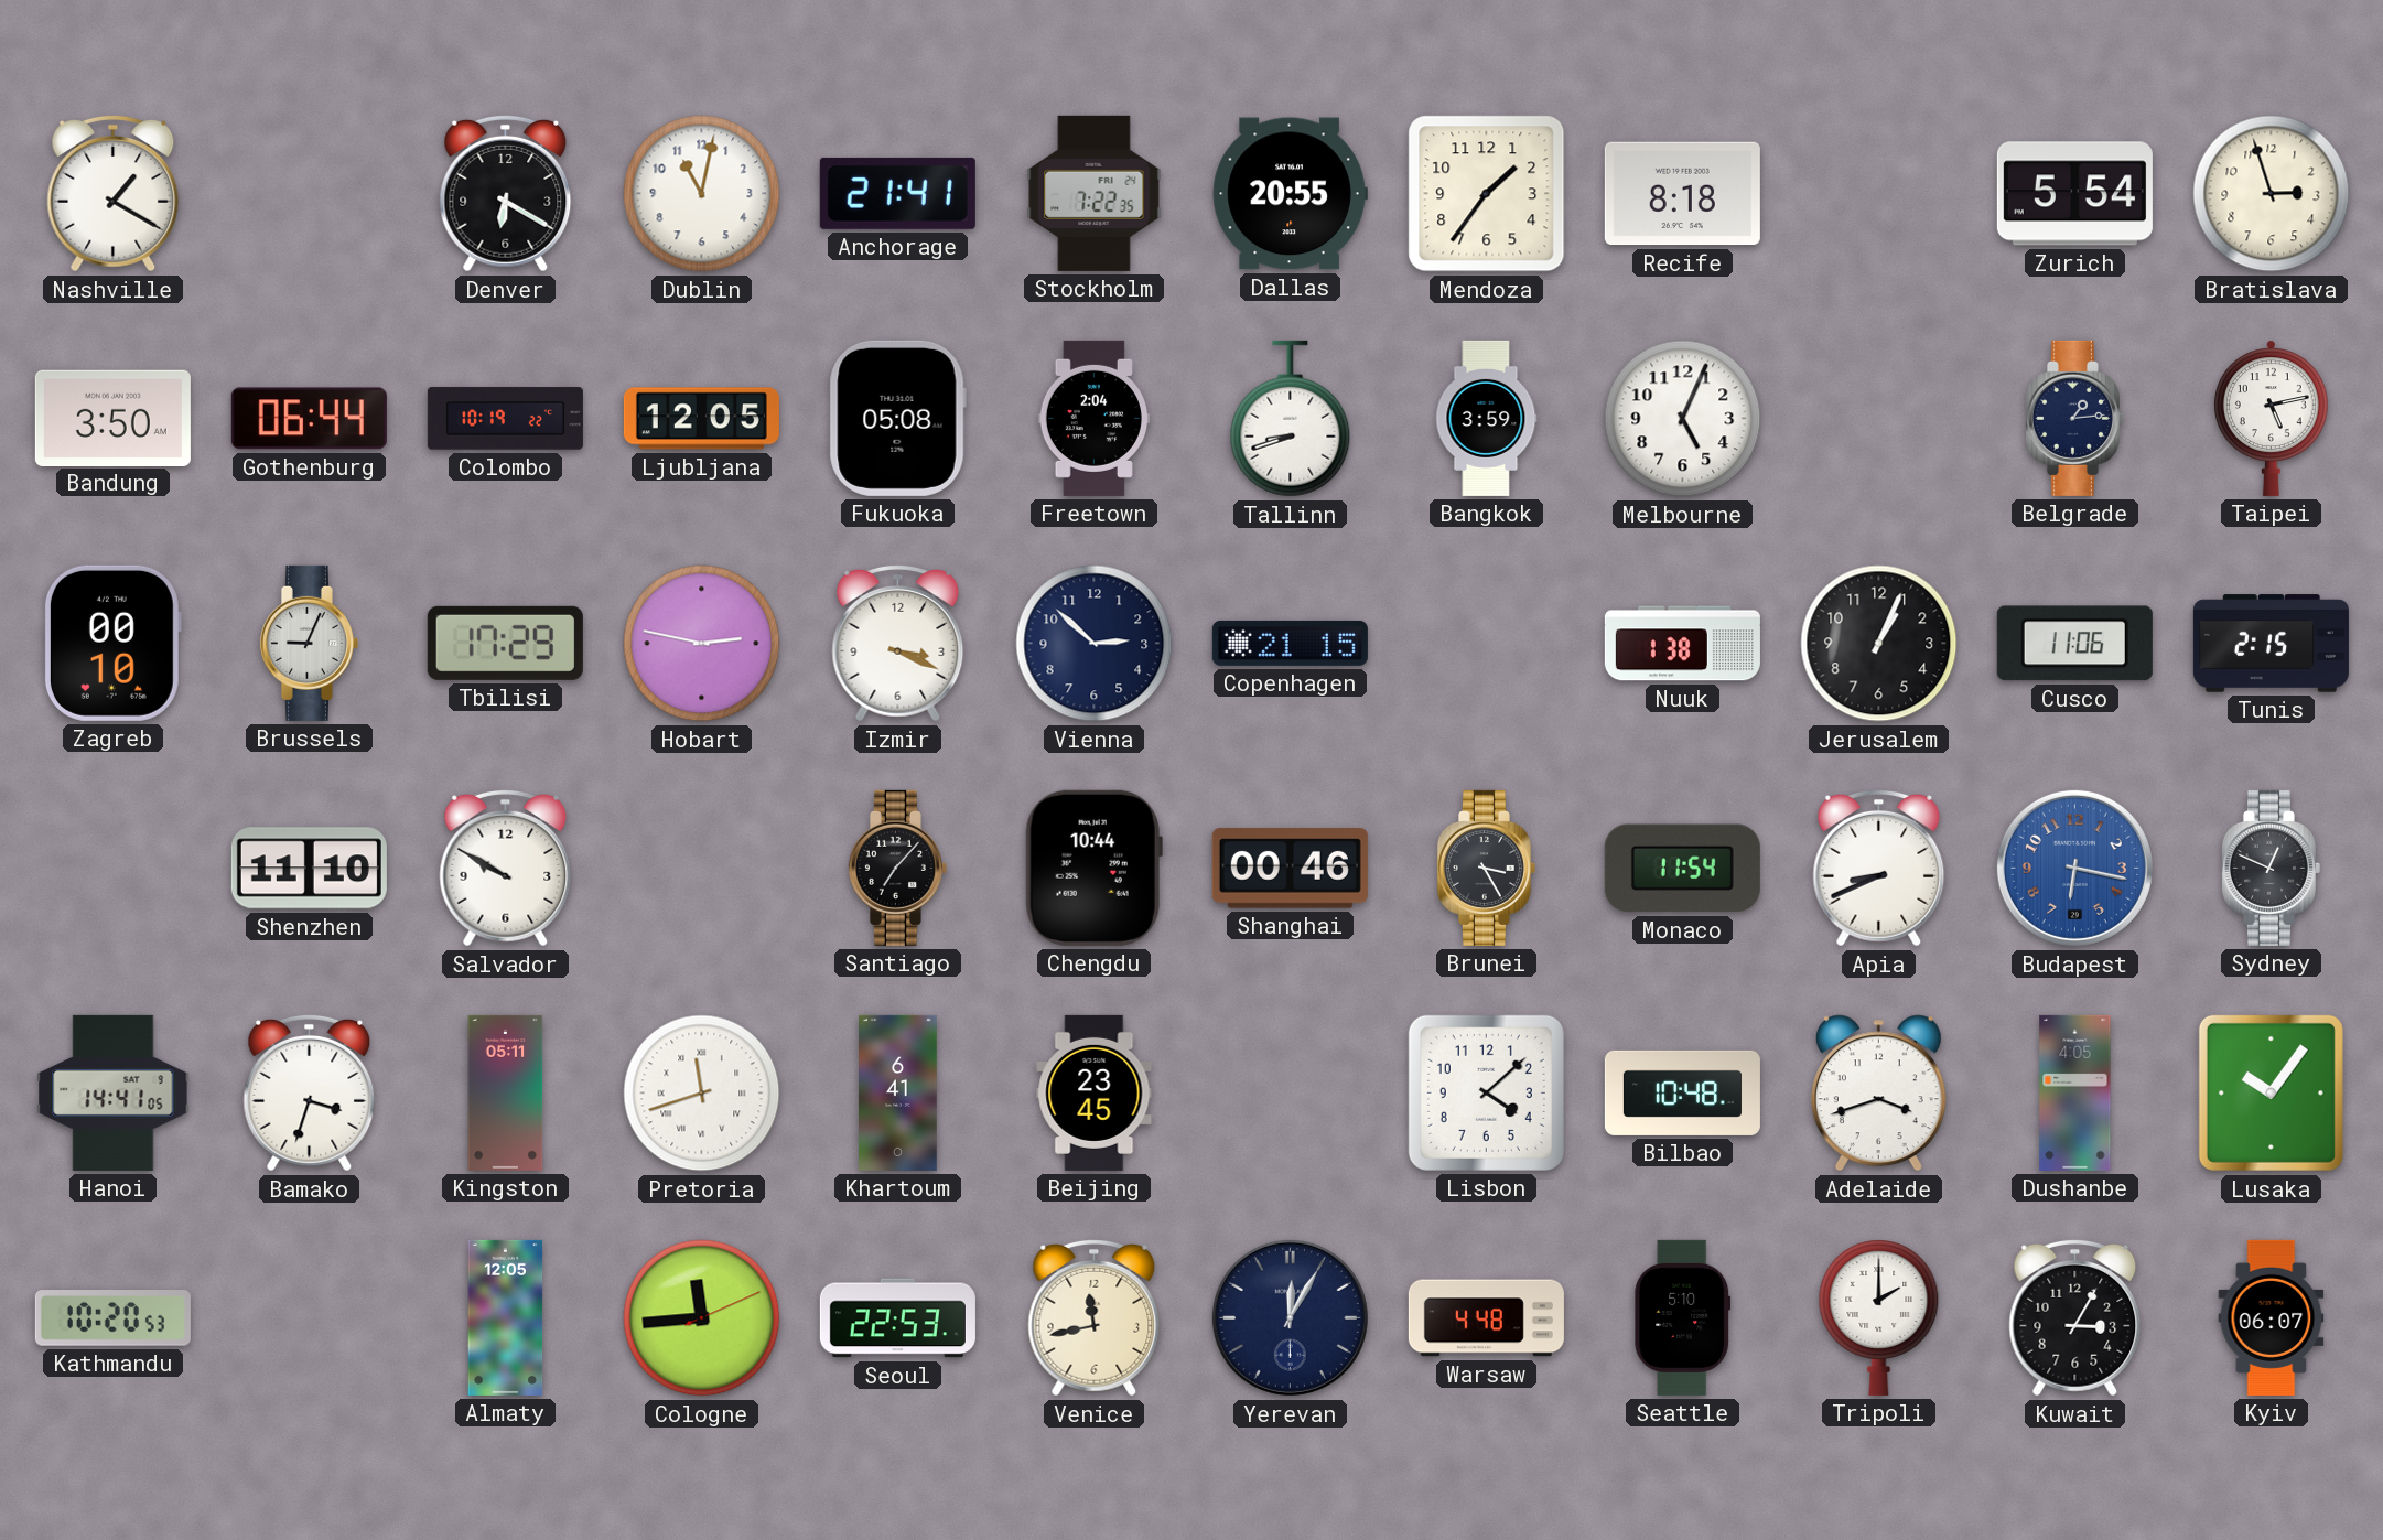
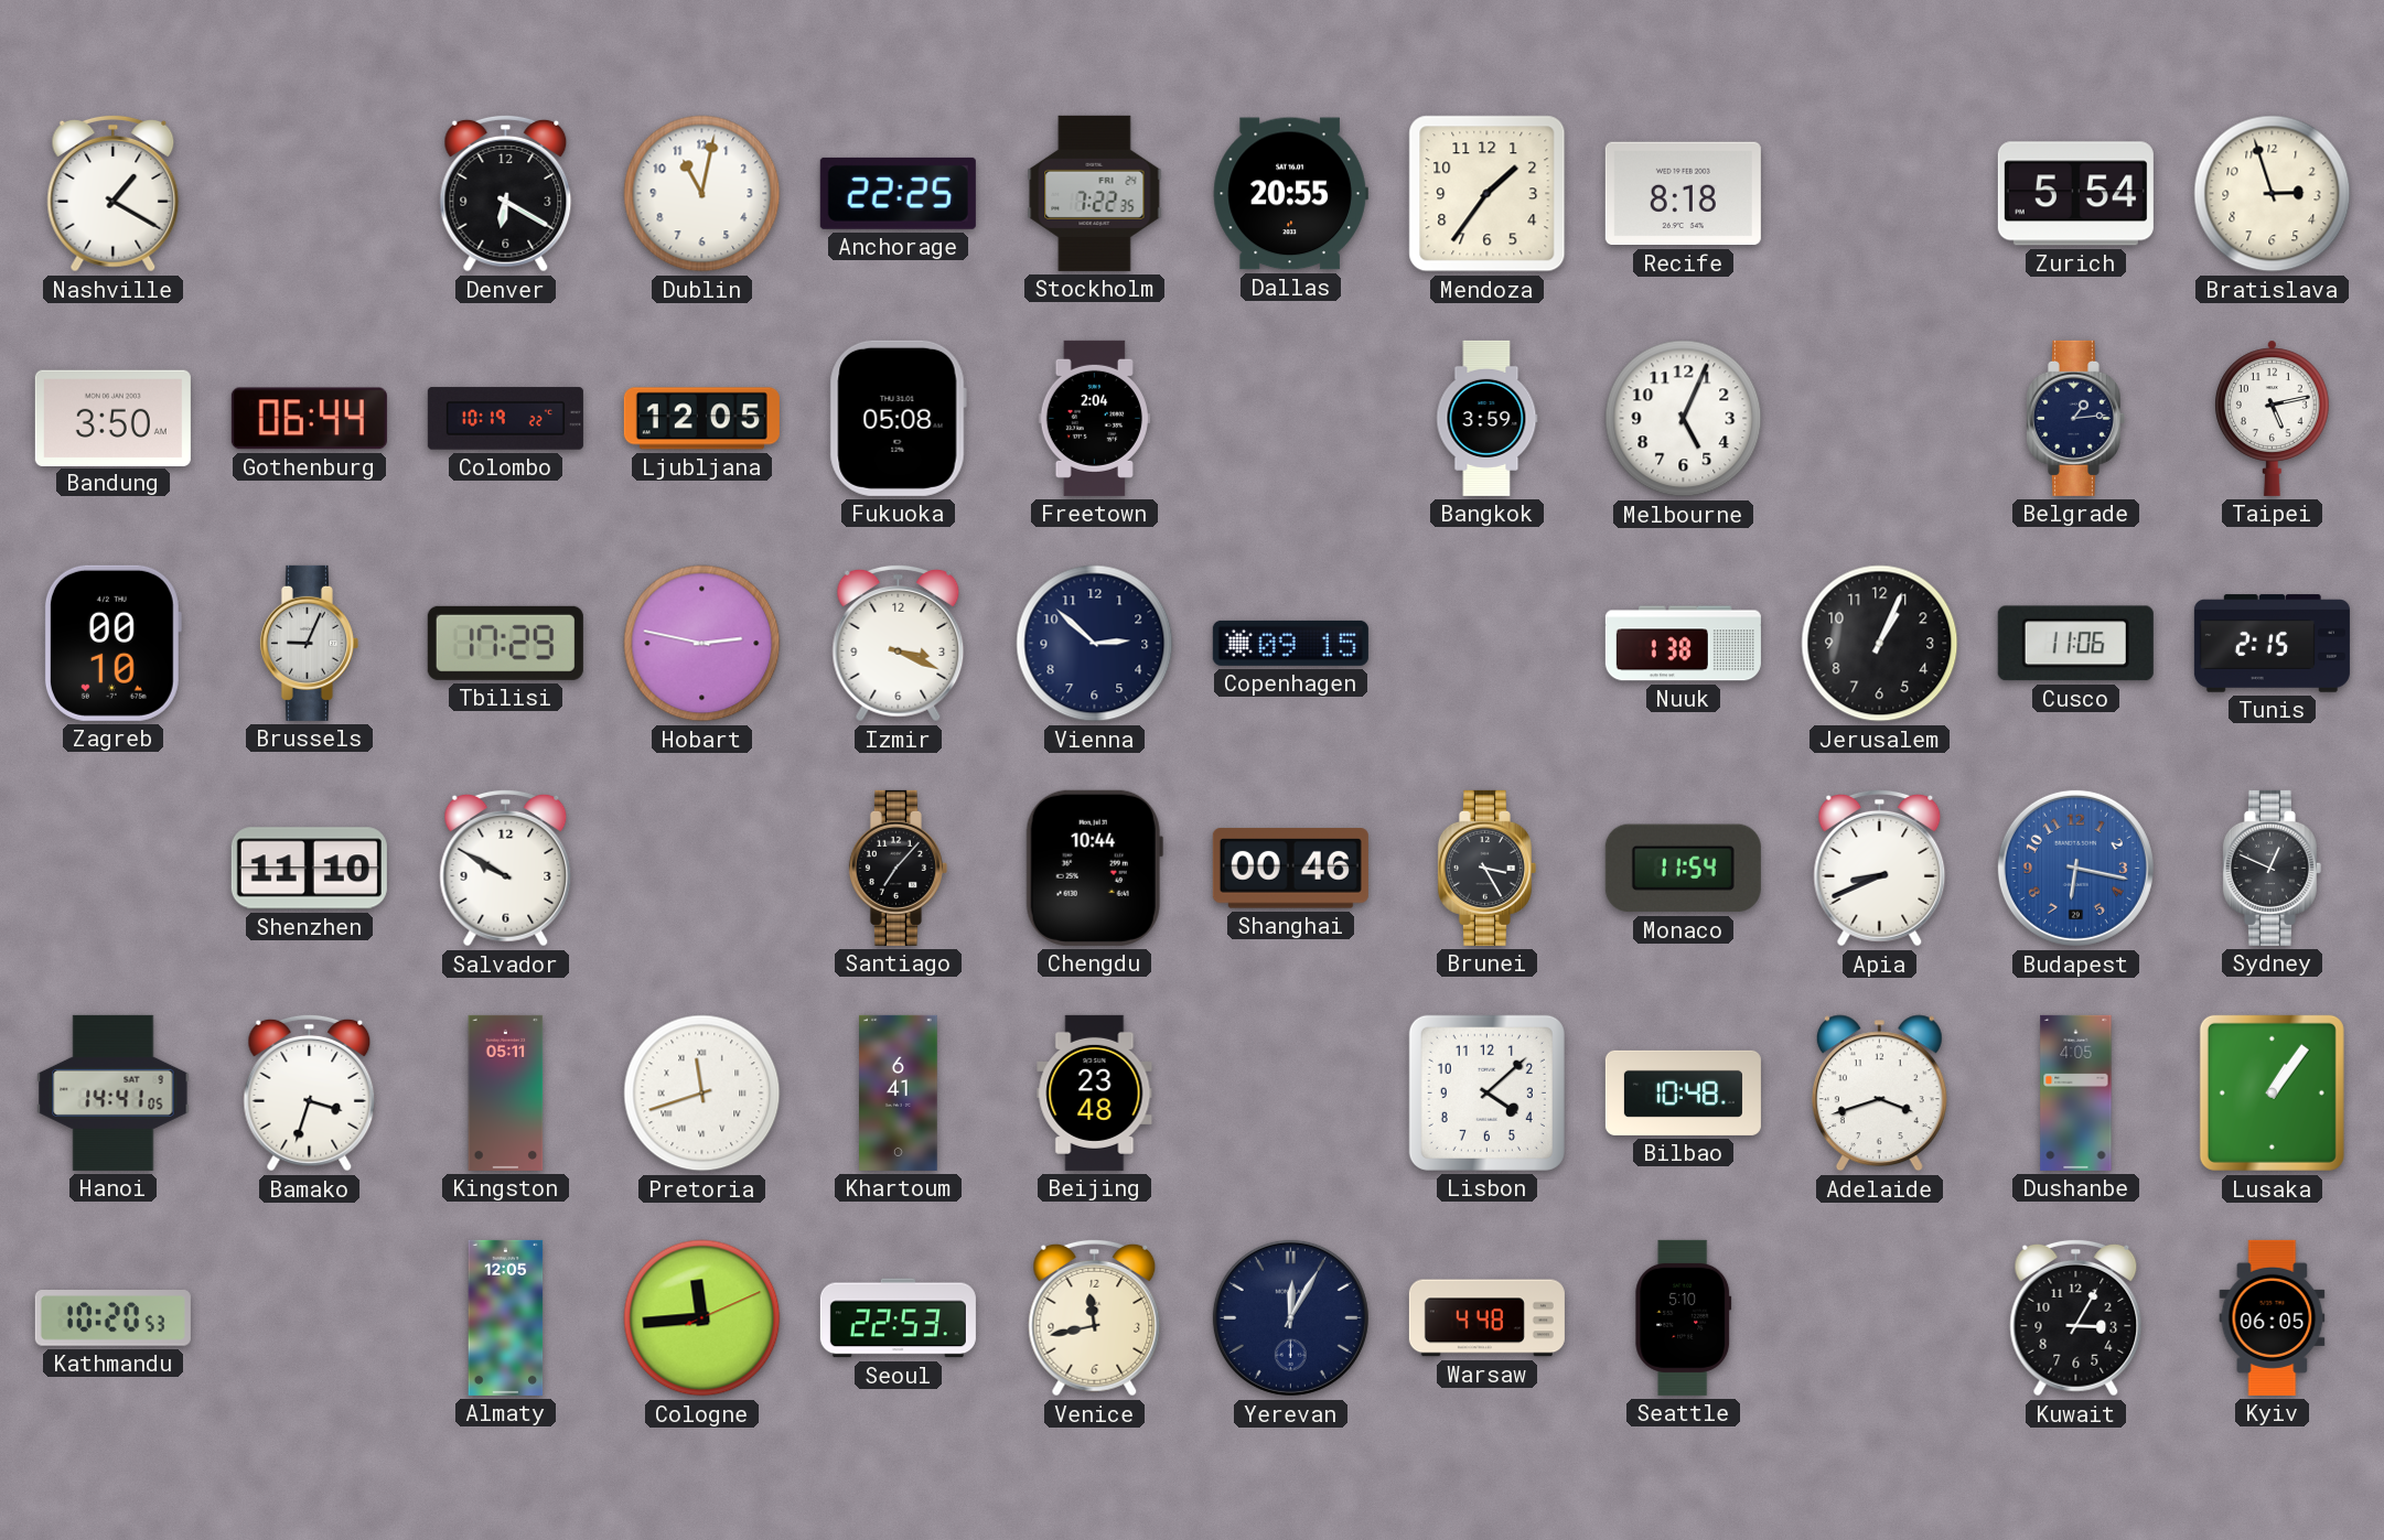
Anchorage: 21:41 -> 22:25 (898, 193)
Tallinn: 8:42 -> none (1291, 419)
Copenhagen: 21:15 -> 09:15 (1290, 643)
Beijing: 23:45 -> 23:48 (1095, 1092)
Lusaka: 10:06 -> 1:06 (2272, 1092)
Tripoli: 2:00 -> none (1879, 1317)
Kyiv: 06:07 -> 06:05 (2273, 1317)
